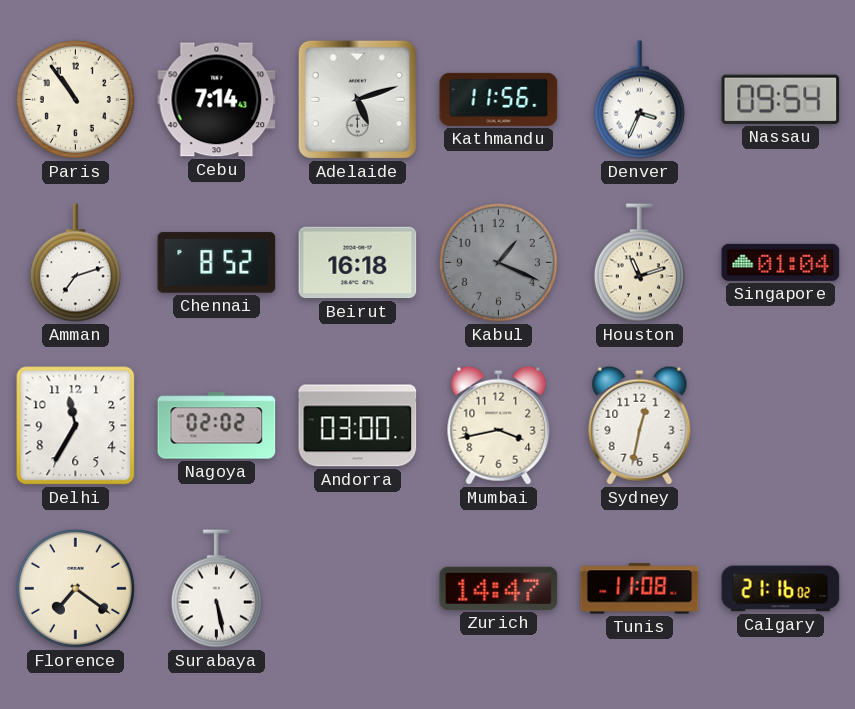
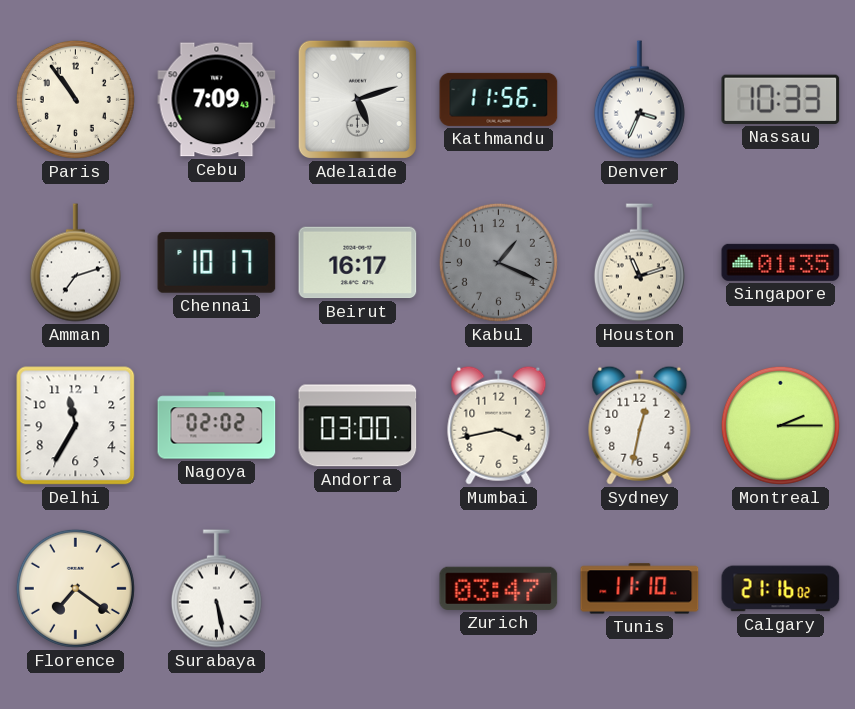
Cebu: 7:14 -> 7:09 (217, 100)
Nassau: 09:54 -> 10:33 (781, 99)
Chennai: 8:52 -> 10:17 (217, 263)
Beirut: 16:18 -> 16:17 (358, 263)
Singapore: 01:04 -> 01:35 (781, 262)
Montreal: none -> 2:15 (780, 425)
Zurich: 14:47 -> 03:47 (499, 588)
Tunis: 11:08 -> 11:10 (640, 589)
